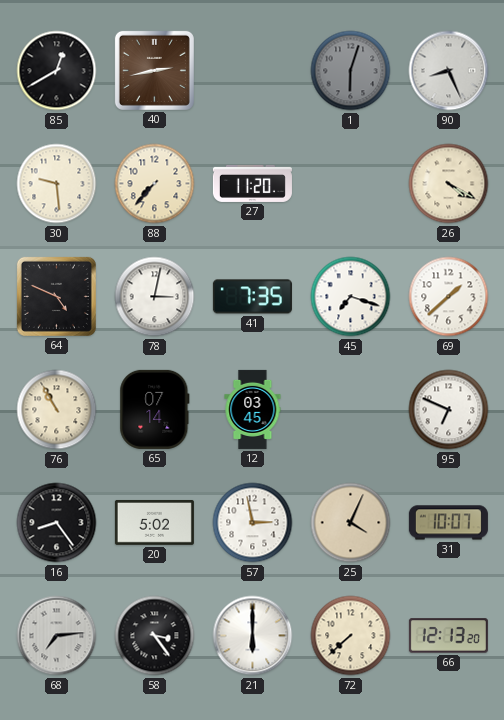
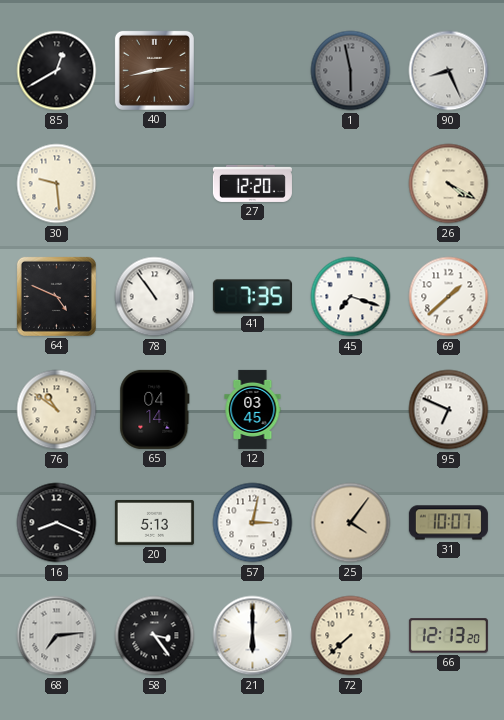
1: 6:03 -> 5:58 (351, 71)
88: 7:37 -> none (155, 184)
27: 11:20 -> 12:20 (252, 183)
78: 3:02 -> 10:54 (155, 297)
76: 10:55 -> 10:51 (57, 410)
65: 07:14 -> 04:14 (155, 409)
16: 8:24 -> 8:19 (57, 523)
20: 5:02 -> 5:13 (154, 522)
57: 2:58 -> 3:02 (253, 523)
25: 4:04 -> 4:06 (351, 523)
